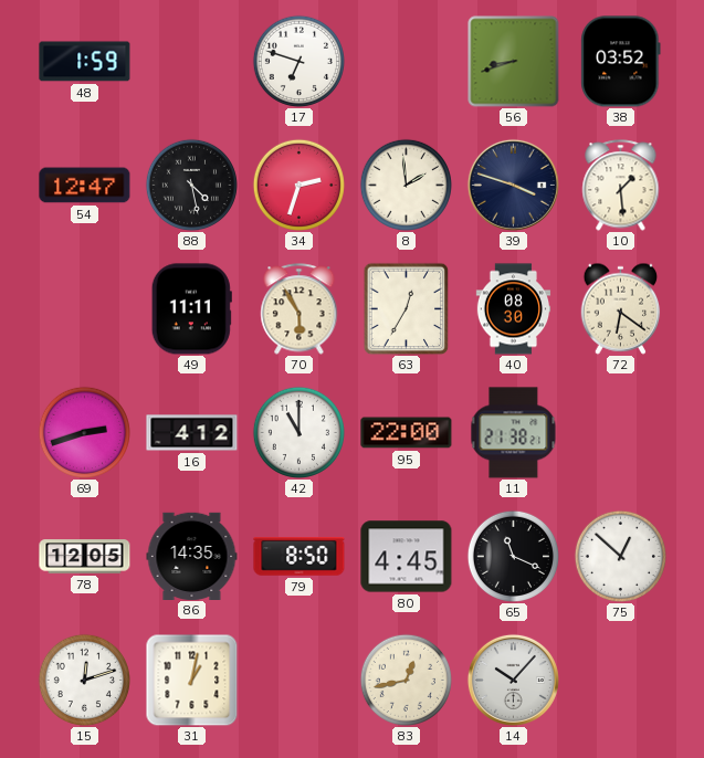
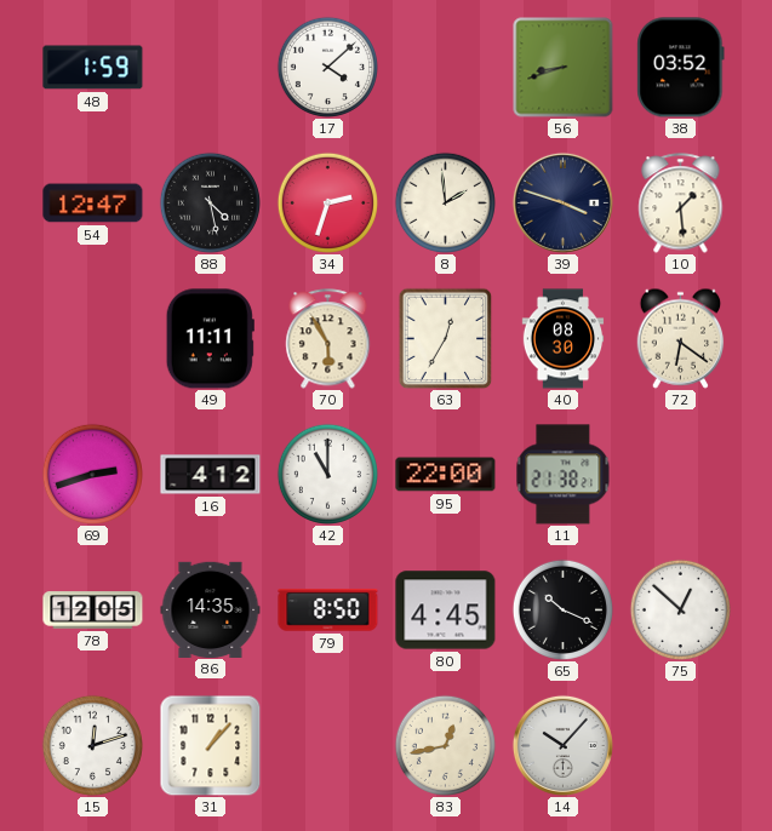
17: 6:48 -> 4:08 (327, 67)
65: 11:19 -> 10:19 (562, 609)
31: 1:02 -> 1:07 (210, 745)
